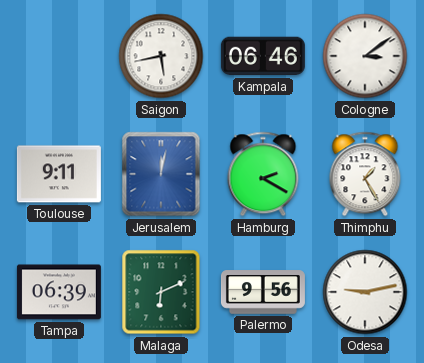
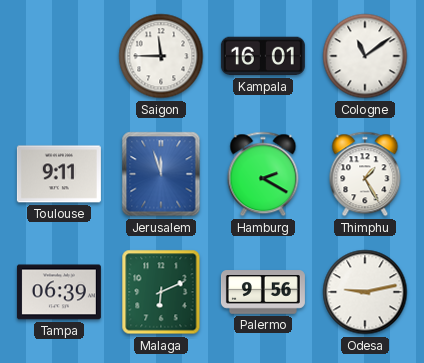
Saigon: 5:43 -> 11:45 (161, 56)
Kampala: 06:46 -> 16:01 (263, 56)
Cologne: 3:09 -> 11:09 (365, 56)
Jerusalem: 12:02 -> 11:57 (161, 174)
